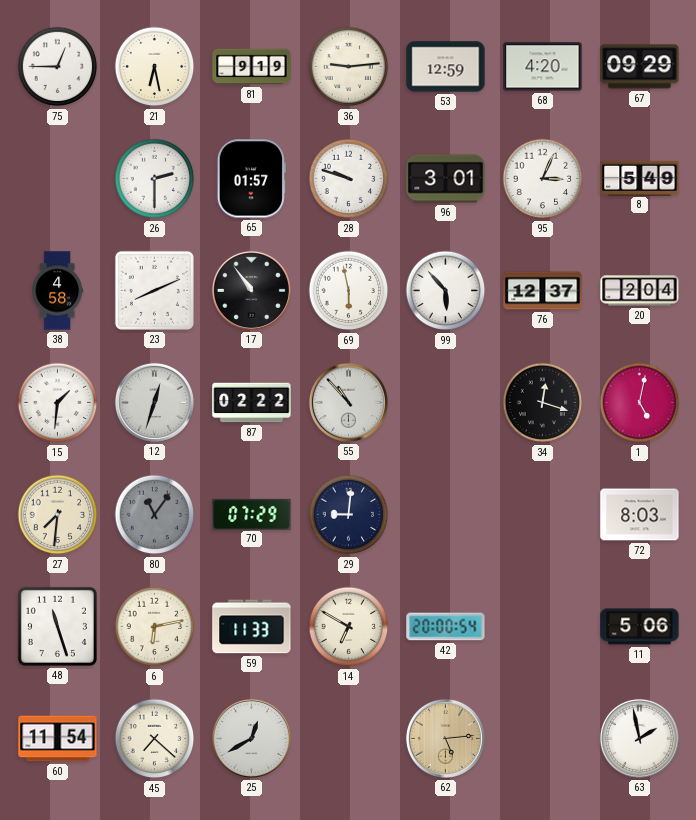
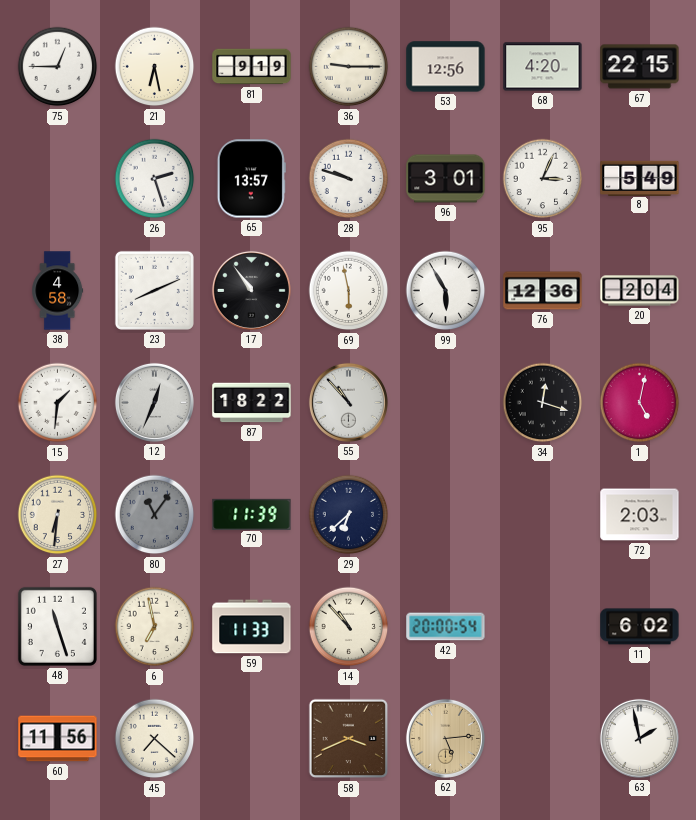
36: 9:14 -> 9:15 (349, 67)
53: 12:59 -> 12:56 (446, 67)
67: 09:29 -> 22:15 (640, 67)
26: 2:30 -> 2:27 (155, 179)
65: 01:57 -> 13:57 (251, 179)
99: 5:53 -> 5:55 (446, 291)
76: 12:37 -> 12:36 (543, 291)
12: 12:33 -> 12:34 (154, 402)
87: 02:22 -> 18:22 (252, 403)
27: 7:31 -> 6:31 (58, 515)
70: 07:29 -> 11:39 (252, 514)
29: 9:01 -> 6:38 (349, 515)
72: 8:03 -> 2:03 (640, 515)
6: 6:13 -> 6:58 (155, 627)
14: 6:50 -> 10:53 (349, 627)
11: 5:06 -> 6:02 (640, 627)
60: 11:54 -> 11:56 (58, 739)
25: 12:40 -> none (251, 738)
58: none -> 3:41 (349, 739)
